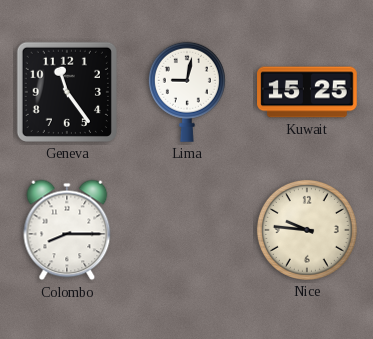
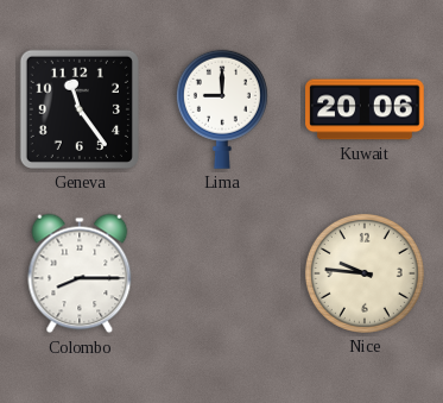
Lima: 9:02 -> 9:00 (222, 109)
Kuwait: 15:25 -> 20:06 (365, 109)
